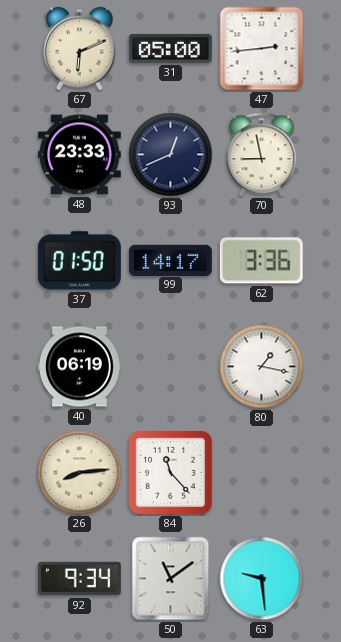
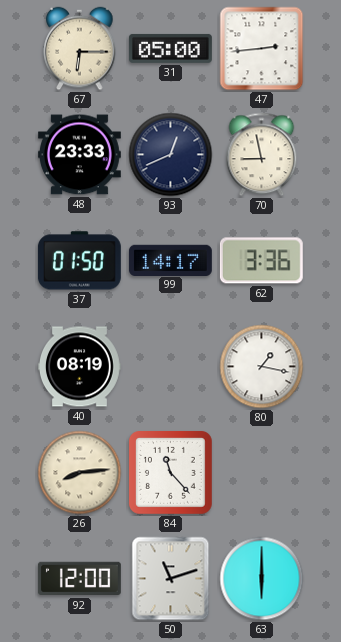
67: 6:11 -> 6:15 (80, 49)
40: 06:19 -> 08:19 (79, 367)
92: 9:34 -> 12:00 (79, 579)
50: 11:09 -> 11:12 (171, 579)
63: 9:29 -> 6:00 (262, 579)
